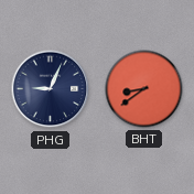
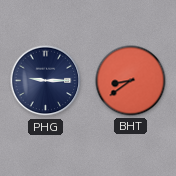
PHG: 9:04 -> 9:15 (46, 81)
